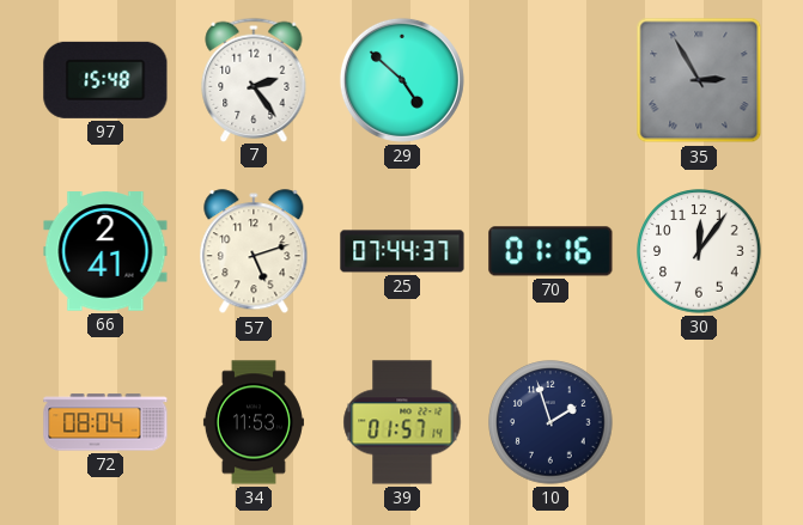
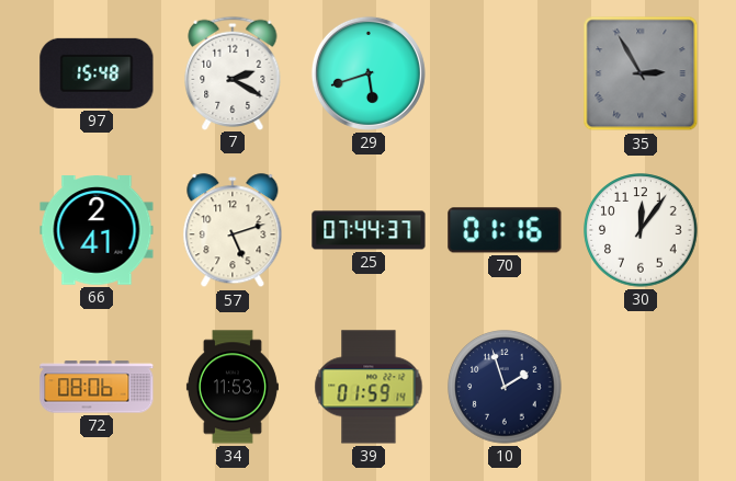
7: 2:24 -> 2:20 (233, 72)
29: 4:52 -> 5:42 (369, 73)
72: 08:04 -> 08:06 (97, 387)
39: 01:57 -> 01:59 (369, 387)
